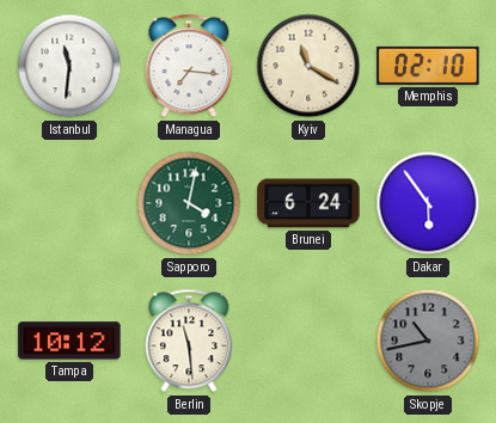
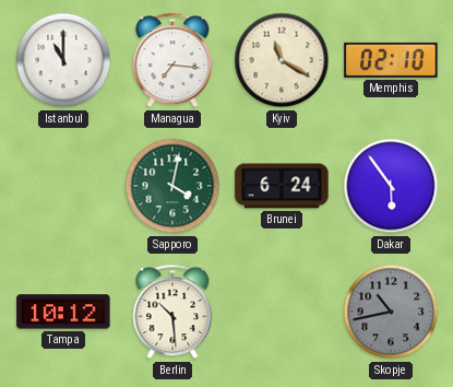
Istanbul: 11:31 -> 11:00 (63, 60)
Berlin: 11:29 -> 10:29 (172, 312)
